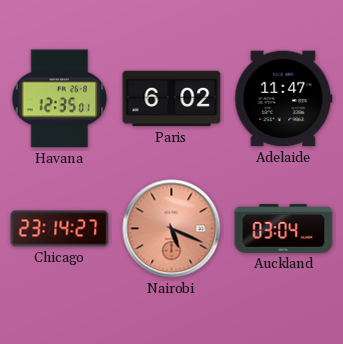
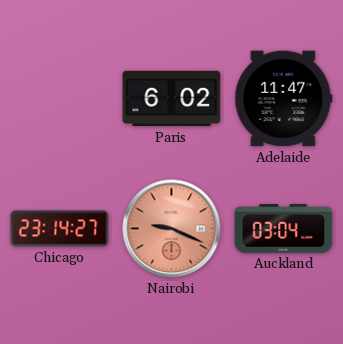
Havana: 12:35 -> none (60, 99)
Nairobi: 5:19 -> 9:19 (172, 229)
